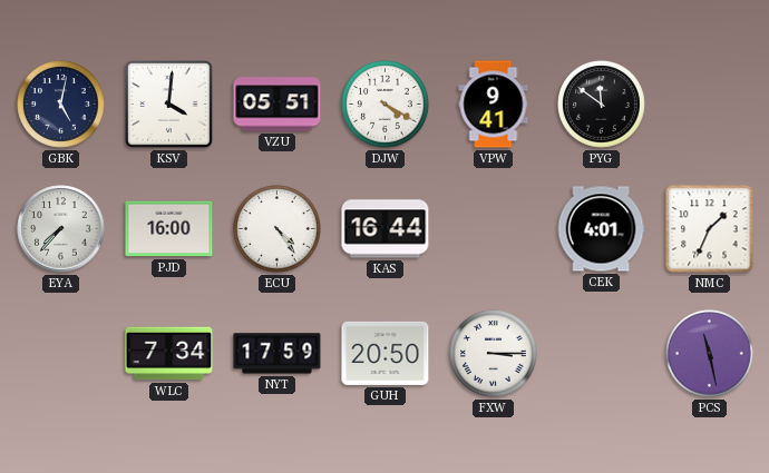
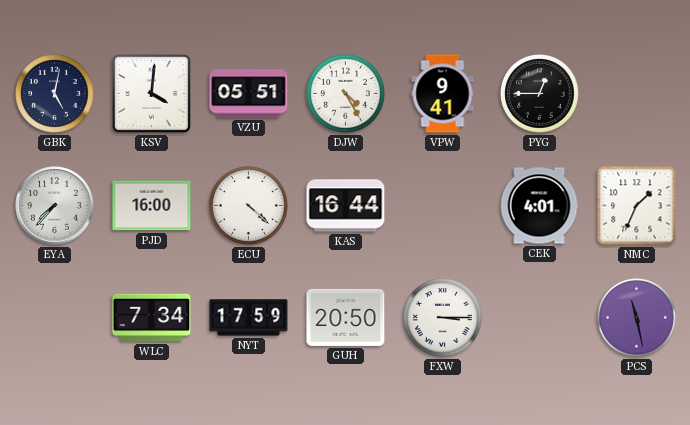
DJW: 4:20 -> 4:25 (346, 94)
PYG: 11:51 -> 12:45 (540, 94)
ECU: 4:24 -> 4:22 (249, 206)
